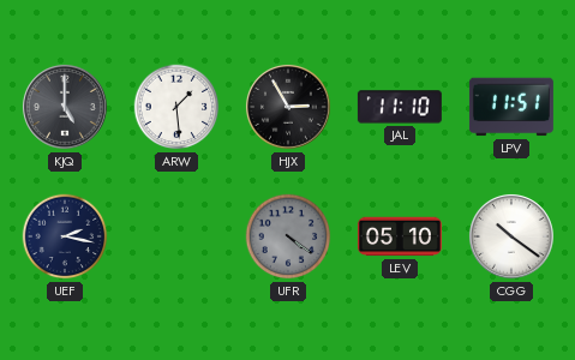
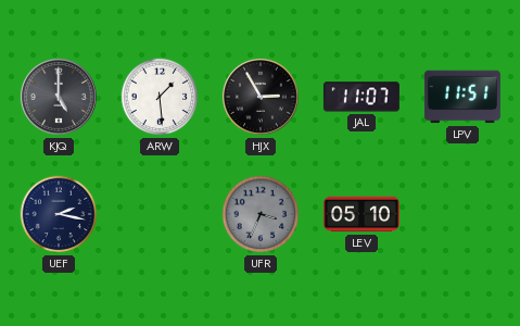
JAL: 11:10 -> 11:07 (362, 97)
UFR: 4:21 -> 3:34 (261, 214)
CGG: 10:21 -> none (511, 236)
